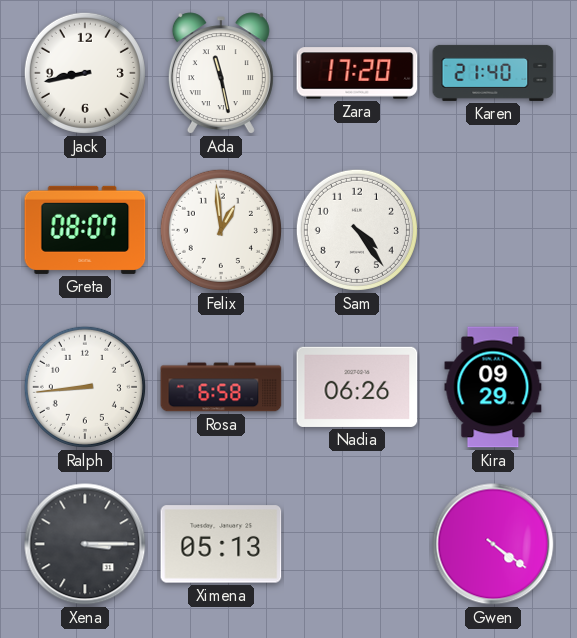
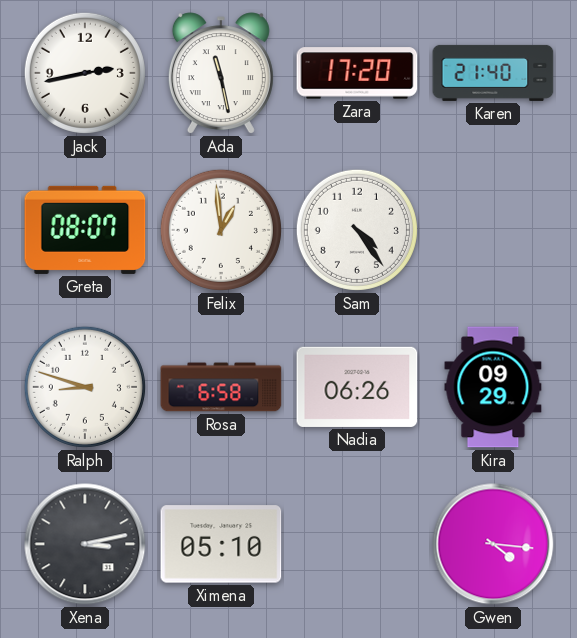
Jack: 8:43 -> 2:43 (85, 73)
Ralph: 8:44 -> 8:48 (85, 387)
Xena: 3:15 -> 3:13 (85, 544)
Ximena: 05:13 -> 05:10 (221, 544)
Gwen: 4:21 -> 4:16 (493, 544)
